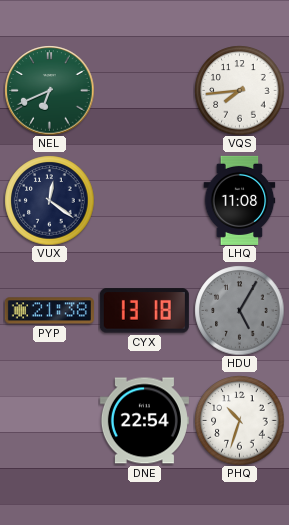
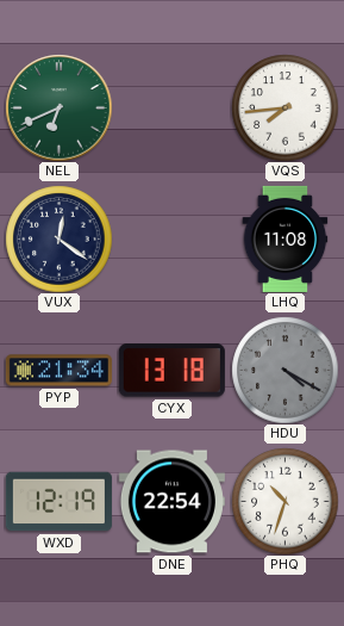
PYP: 21:38 -> 21:34 (58, 371)
HDU: 5:05 -> 4:20 (284, 370)
WXD: none -> 12:19 (58, 502)
